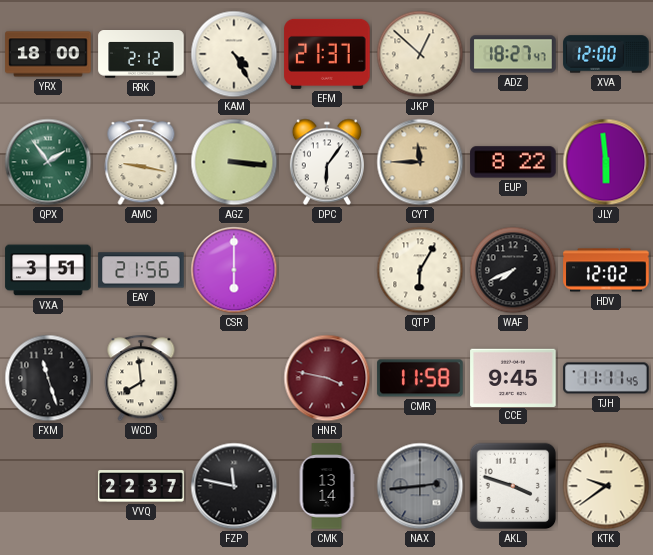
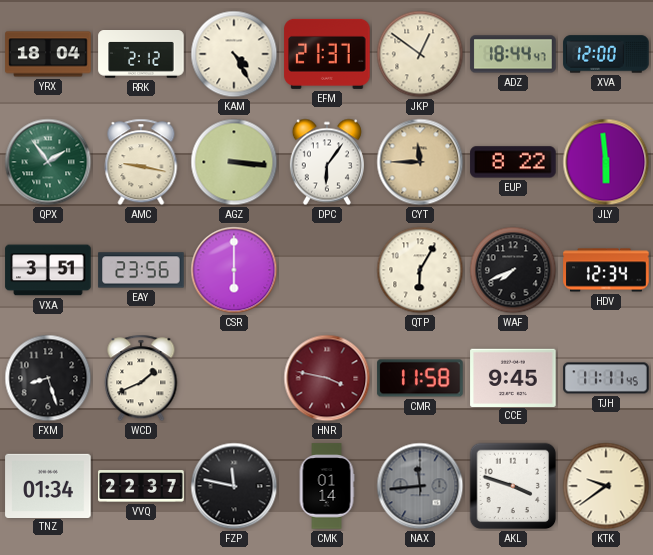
YRX: 18:00 -> 18:04 (48, 54)
JKP: 12:52 -> 12:51 (420, 54)
ADZ: 18:27 -> 18:44 (513, 54)
EAY: 21:56 -> 23:56 (141, 270)
HDV: 12:02 -> 12:34 (606, 270)
FXM: 11:27 -> 8:27 (48, 378)
WCD: 7:59 -> 1:41 (141, 378)
TNZ: none -> 01:34 (48, 485)
CMK: 13:14 -> 01:14 (327, 486)
NAX: 2:44 -> 11:44 (420, 486)
